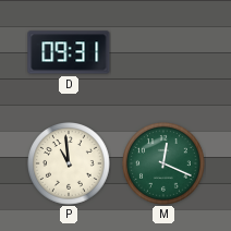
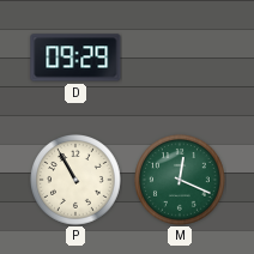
D: 09:31 -> 09:29 (75, 58)
P: 10:59 -> 10:55 (77, 181)
